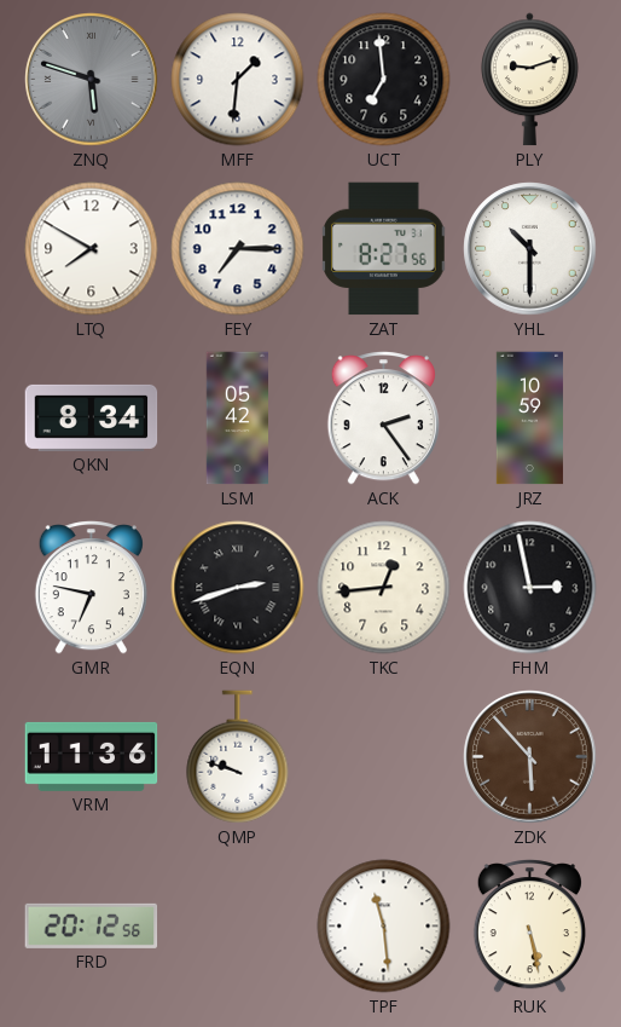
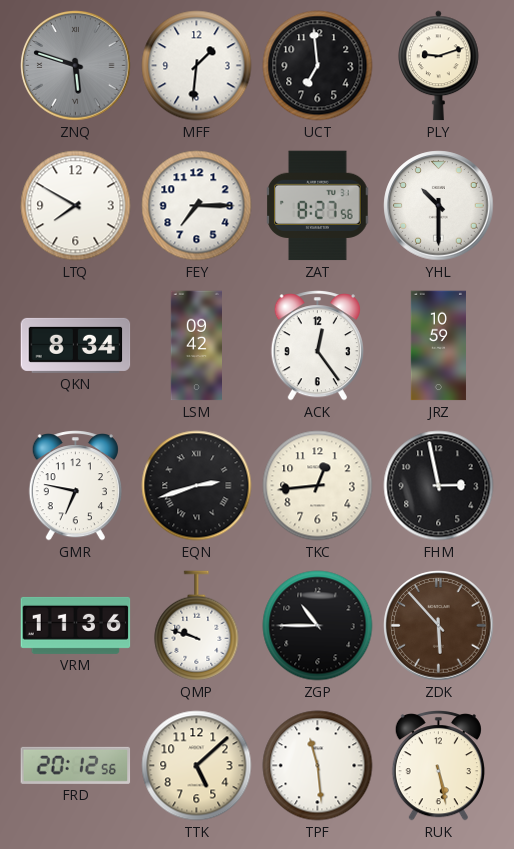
LSM: 05:42 -> 09:42 (196, 346)
ACK: 2:24 -> 12:24 (317, 346)
ZGP: none -> 10:45 (318, 626)
TTK: none -> 5:08 (197, 766)
